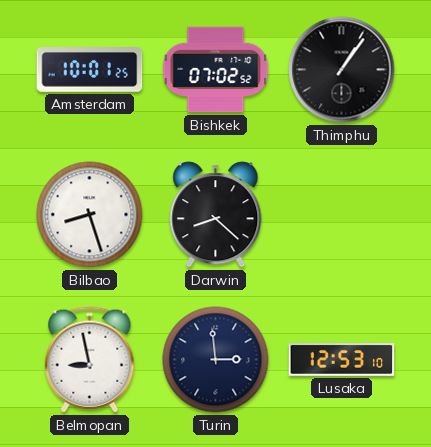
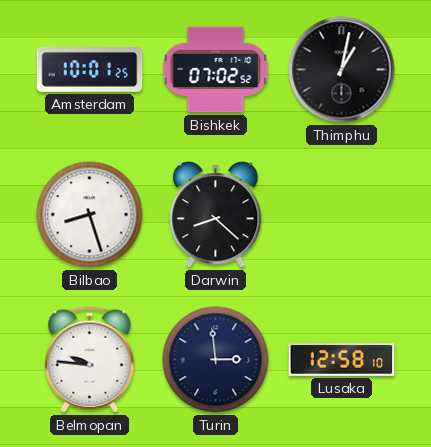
Thimphu: 1:06 -> 1:02 (342, 70)
Belmopan: 8:58 -> 9:46 (90, 360)
Lusaka: 12:53 -> 12:58 (342, 360)
